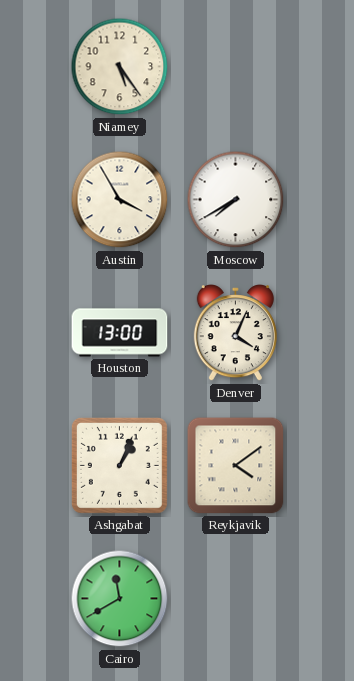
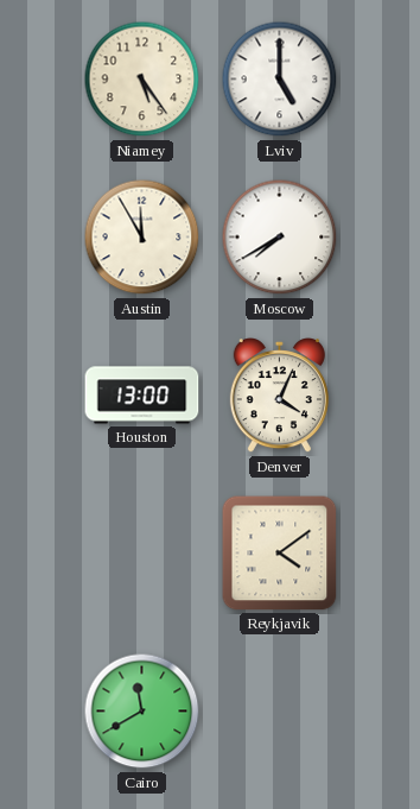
Lviv: none -> 5:00 (280, 80)
Austin: 3:55 -> 11:55 (142, 238)
Ashgabat: 1:04 -> none (119, 465)
